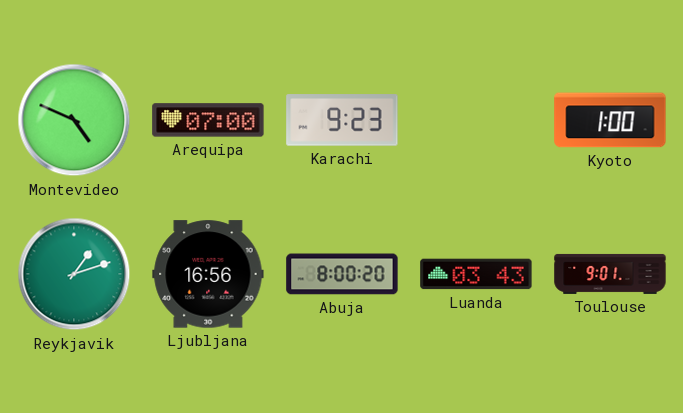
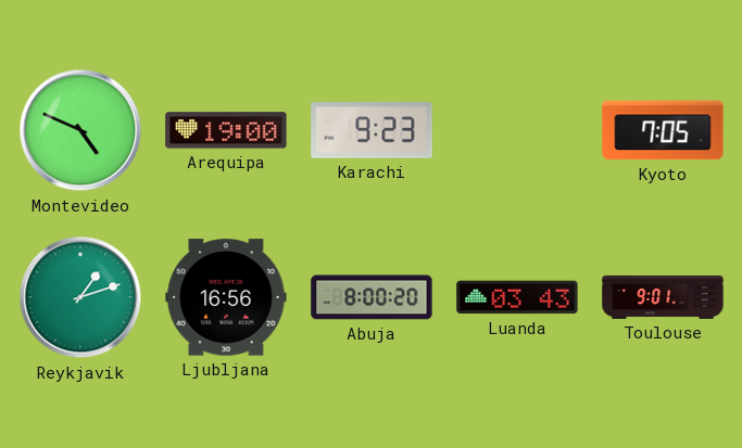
Arequipa: 07:00 -> 19:00 (226, 130)
Kyoto: 1:00 -> 7:05 (663, 130)
